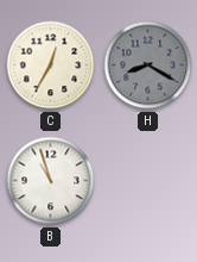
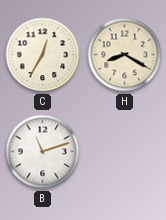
H dial: grey -> cream (125, 55)
B: 10:57 -> 11:12 (43, 152)
